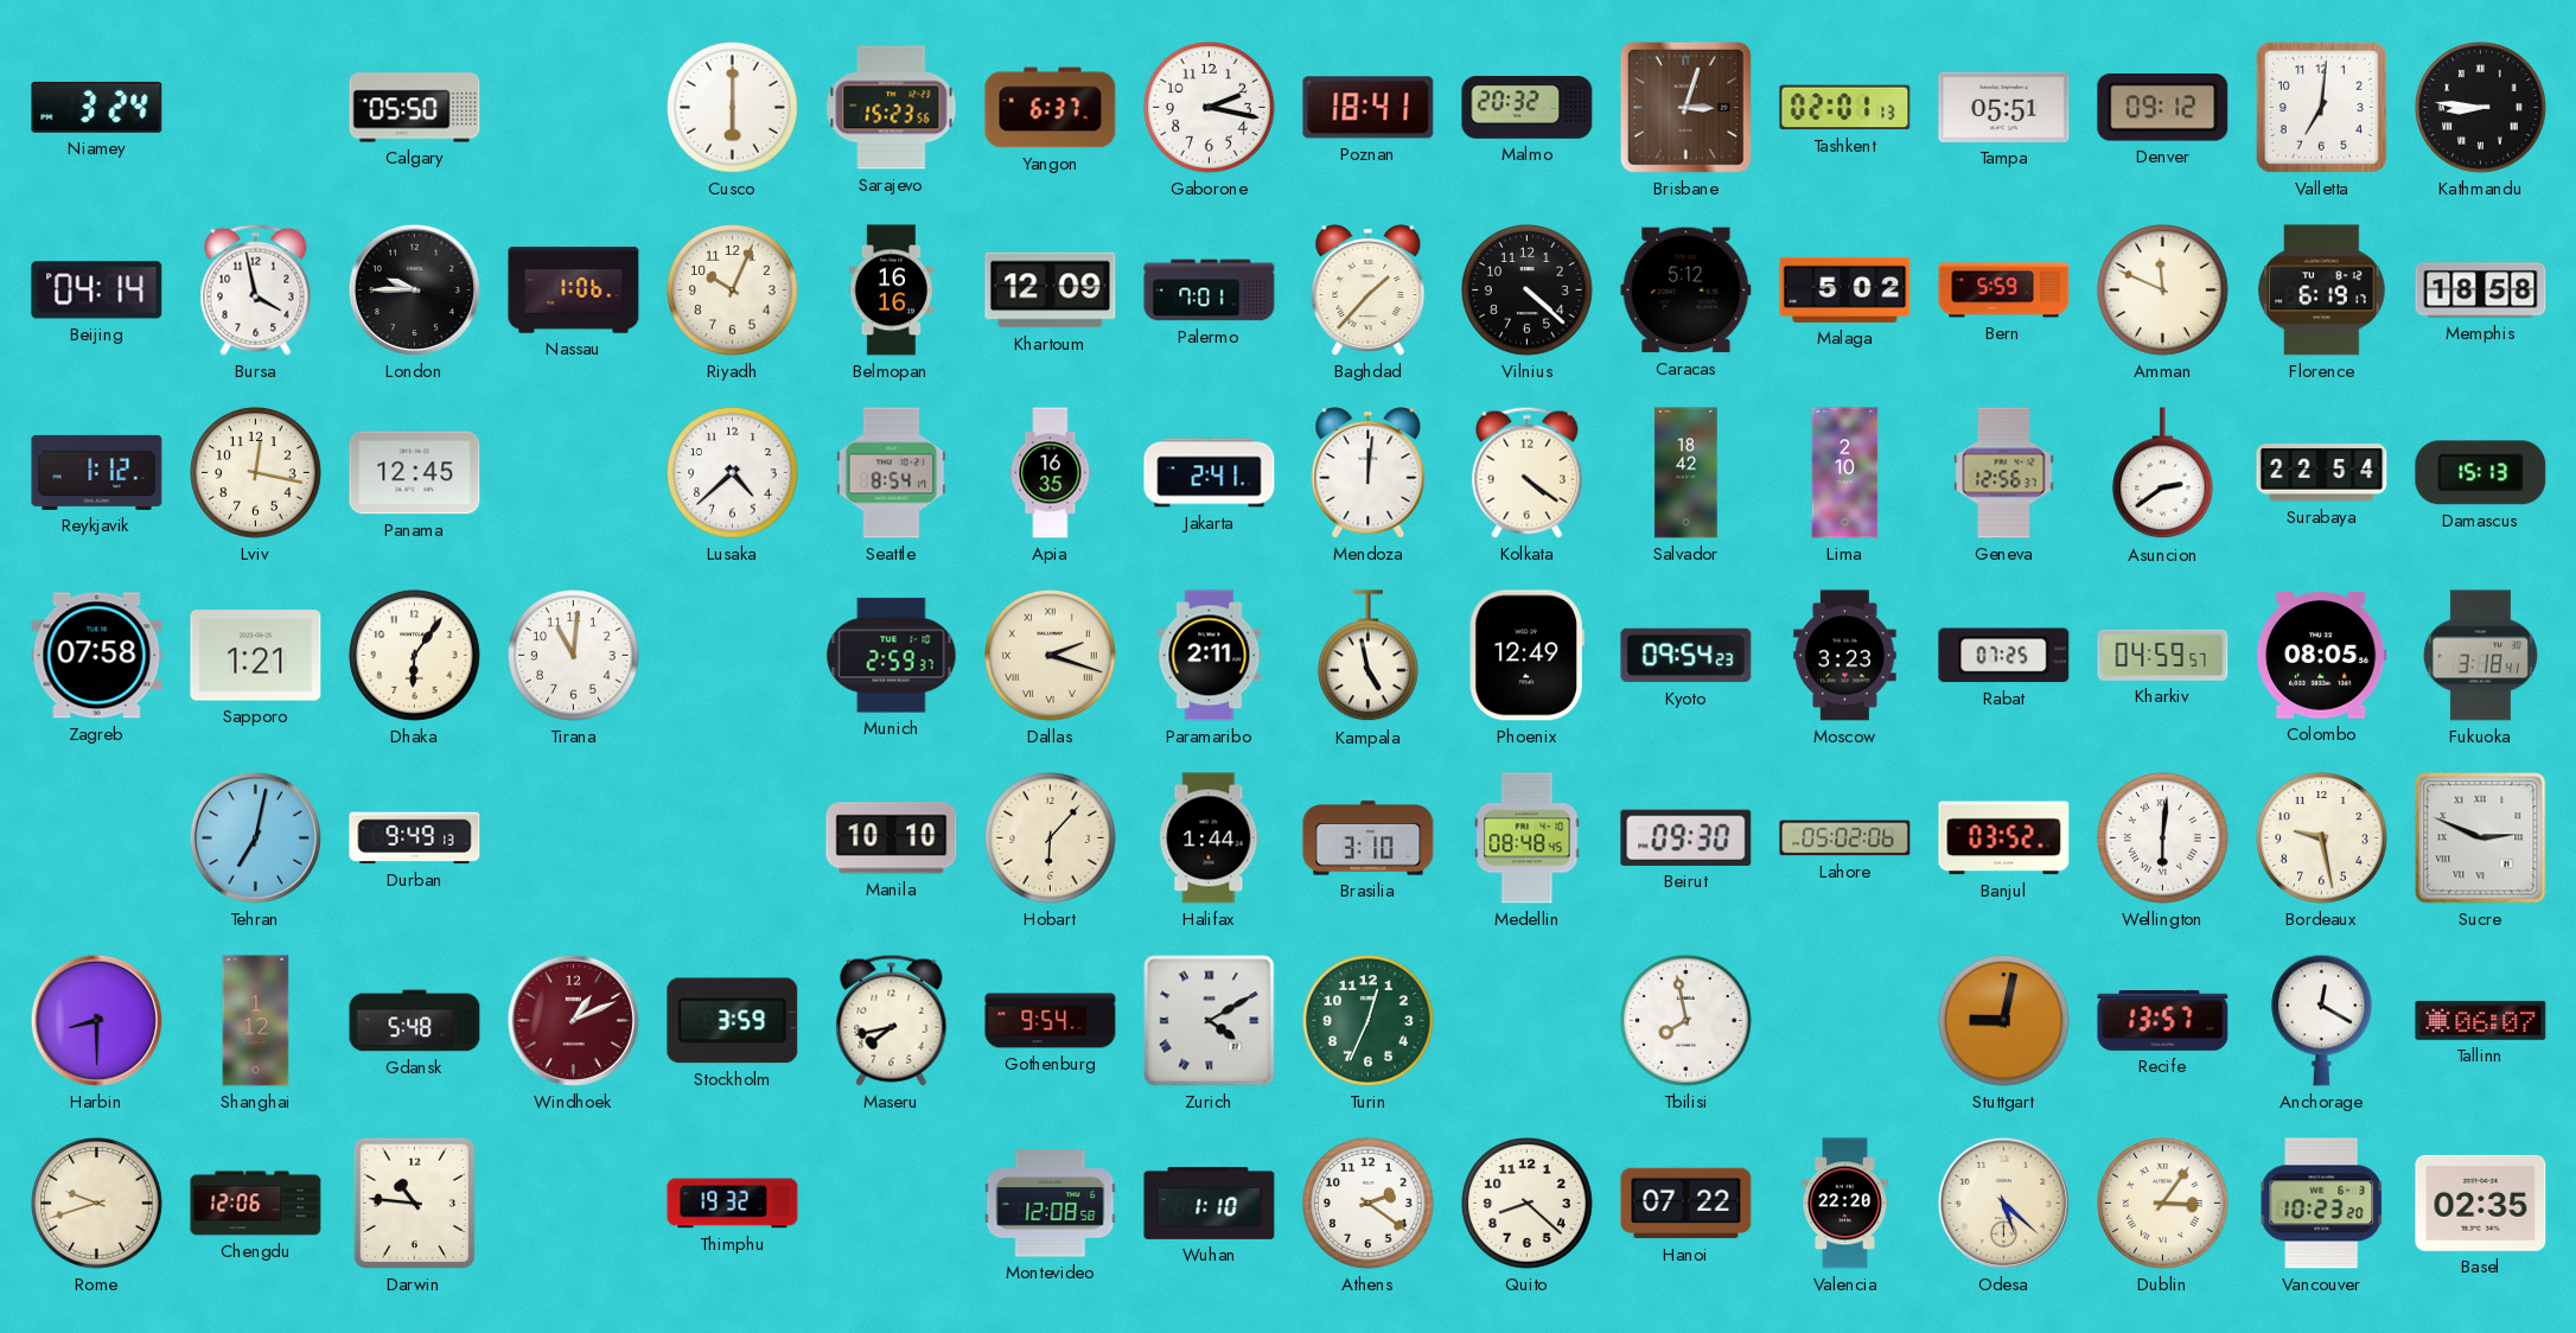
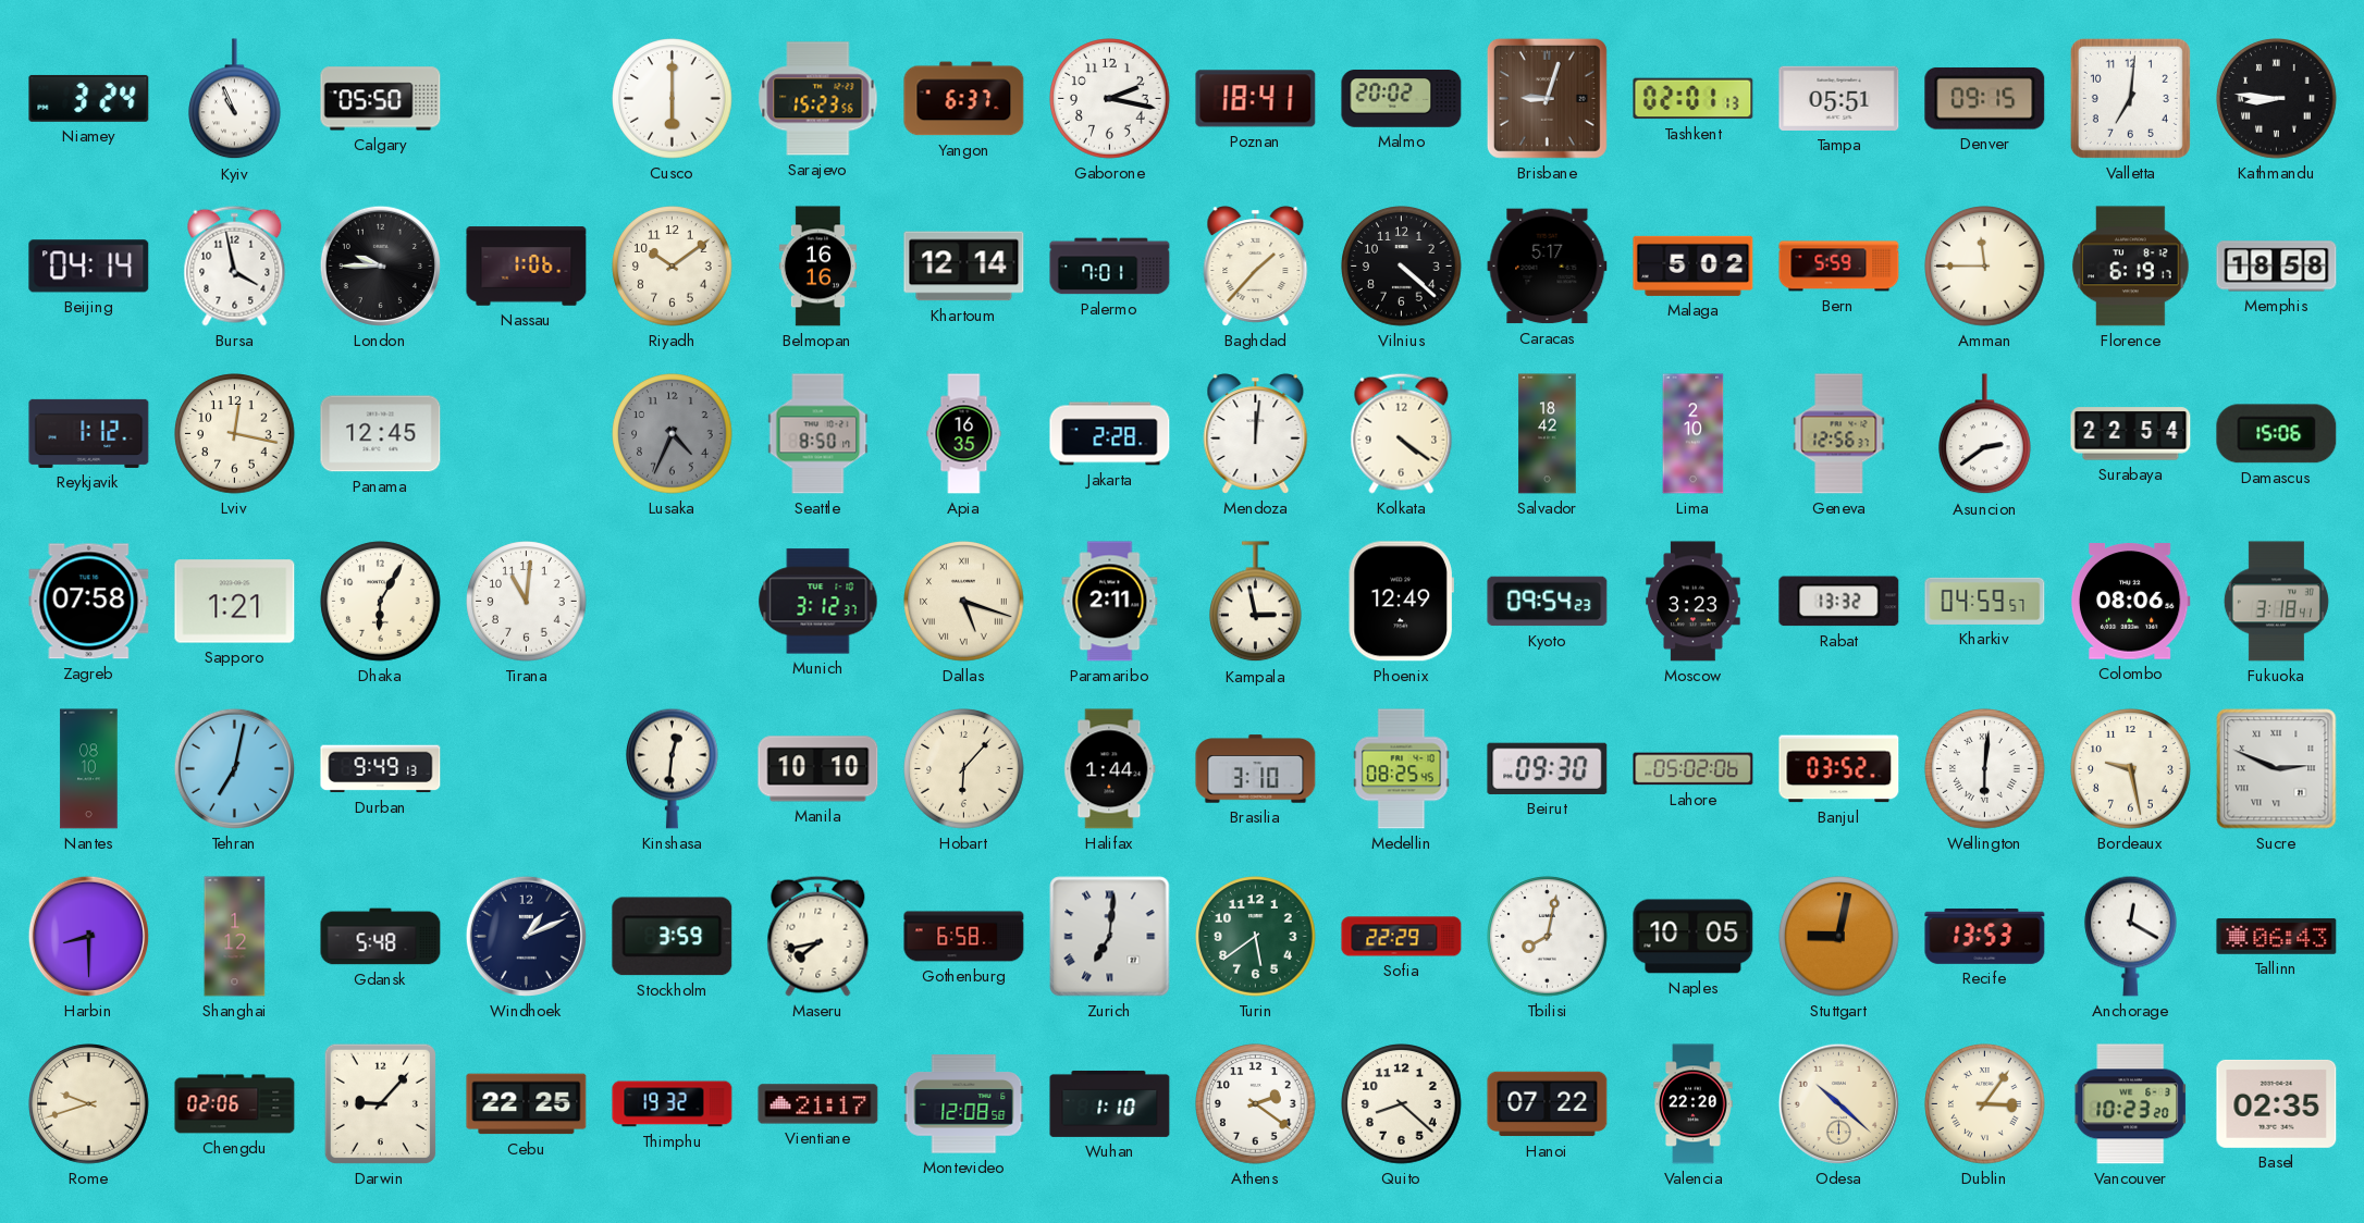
Kyiv: none -> 10:56 (235, 99)
Malmo: 20:32 -> 20:02 (1402, 99)
Brisbane: 3:03 -> 9:03 (1547, 98)
Denver: 09:12 -> 09:15 (1985, 98)
Riyadh: 10:04 -> 10:09 (673, 267)
Khartoum: 12:09 -> 12:14 (964, 267)
Caracas: 5:12 -> 5:17 (1548, 267)
Amman: 11:49 -> 11:45 (1985, 267)
Lusaka: 4:38 -> 4:34 (673, 434)
Lusaka dial: white -> grey (673, 434)
Seattle: 8:54 -> 8:50 (818, 434)
Jakarta: 2:41 -> 2:28 (1110, 434)
Damascus: 15:13 -> 15:06 (2277, 434)
Dhaka: 6:06 -> 6:05 (381, 602)
Munich: 2:59 -> 3:12 (818, 602)
Dallas: 2:18 -> 5:18 (964, 602)
Kampala: 4:58 -> 2:58 (1256, 602)
Rabat: 07:25 -> 13:32 (1839, 602)
Colombo: 08:05 -> 08:06 (2130, 602)
Nantes: none -> 08:10 (89, 769)
Kinshasa: none -> 12:31 (673, 768)
Medellin: 08:48 -> 08:25 (1402, 769)
Windhoek dial: burgundy -> navy (526, 936)
Gothenburg: 9:54 -> 6:58 (964, 937)
Zurich: 4:10 -> 7:01 (1110, 937)
Turin: 12:34 -> 5:39 (1256, 937)
Sofia: none -> 22:29 (1402, 937)
Tbilisi: 7:58 -> 8:02 (1548, 937)
Naples: none -> 10:05 (1694, 937)
Recife: 13:57 -> 13:53 (1985, 936)
Tallinn: 06:07 -> 06:43 (2277, 936)
Chengdu: 12:06 -> 02:06 (235, 1104)
Darwin: 10:46 -> 9:07 (380, 1103)
Cebu: none -> 22:25 (527, 1104)
Vientiane: none -> 21:17 (818, 1104)
Odesa: 5:22 -> 10:22 (1838, 1103)
